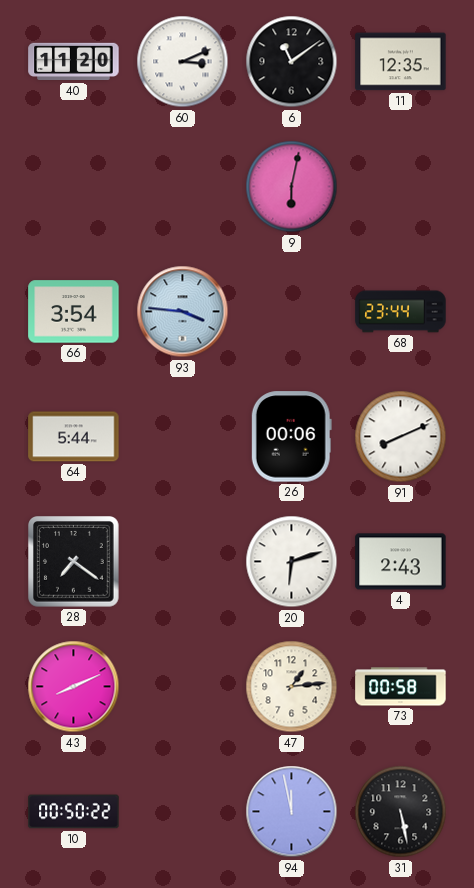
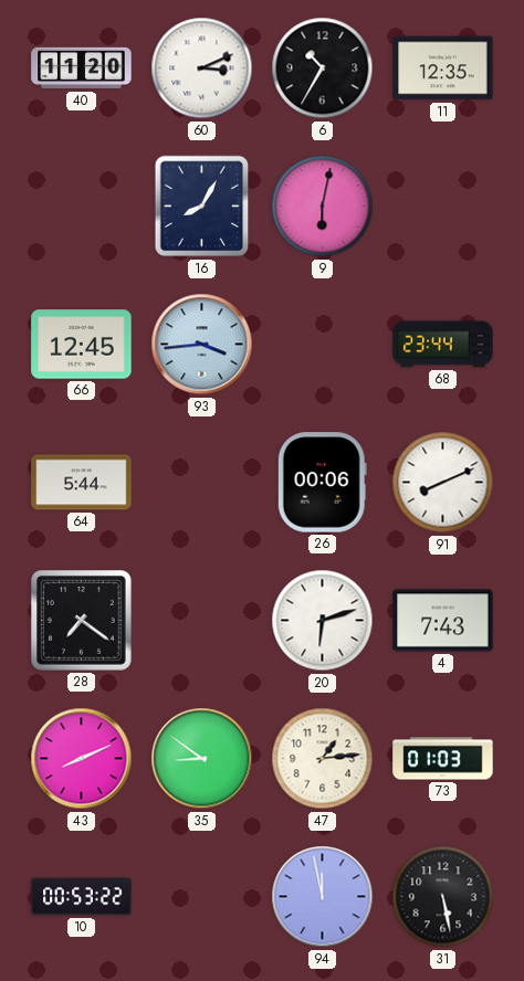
6: 11:09 -> 10:35 (323, 68)
16: none -> 8:05 (202, 207)
66: 3:54 -> 12:45 (82, 345)
93: 3:46 -> 3:44 (202, 345)
4: 2:43 -> 7:43 (443, 621)
35: none -> 8:51 (202, 759)
73: 00:58 -> 01:03 (443, 759)
10: 00:50 -> 00:53 (82, 897)
